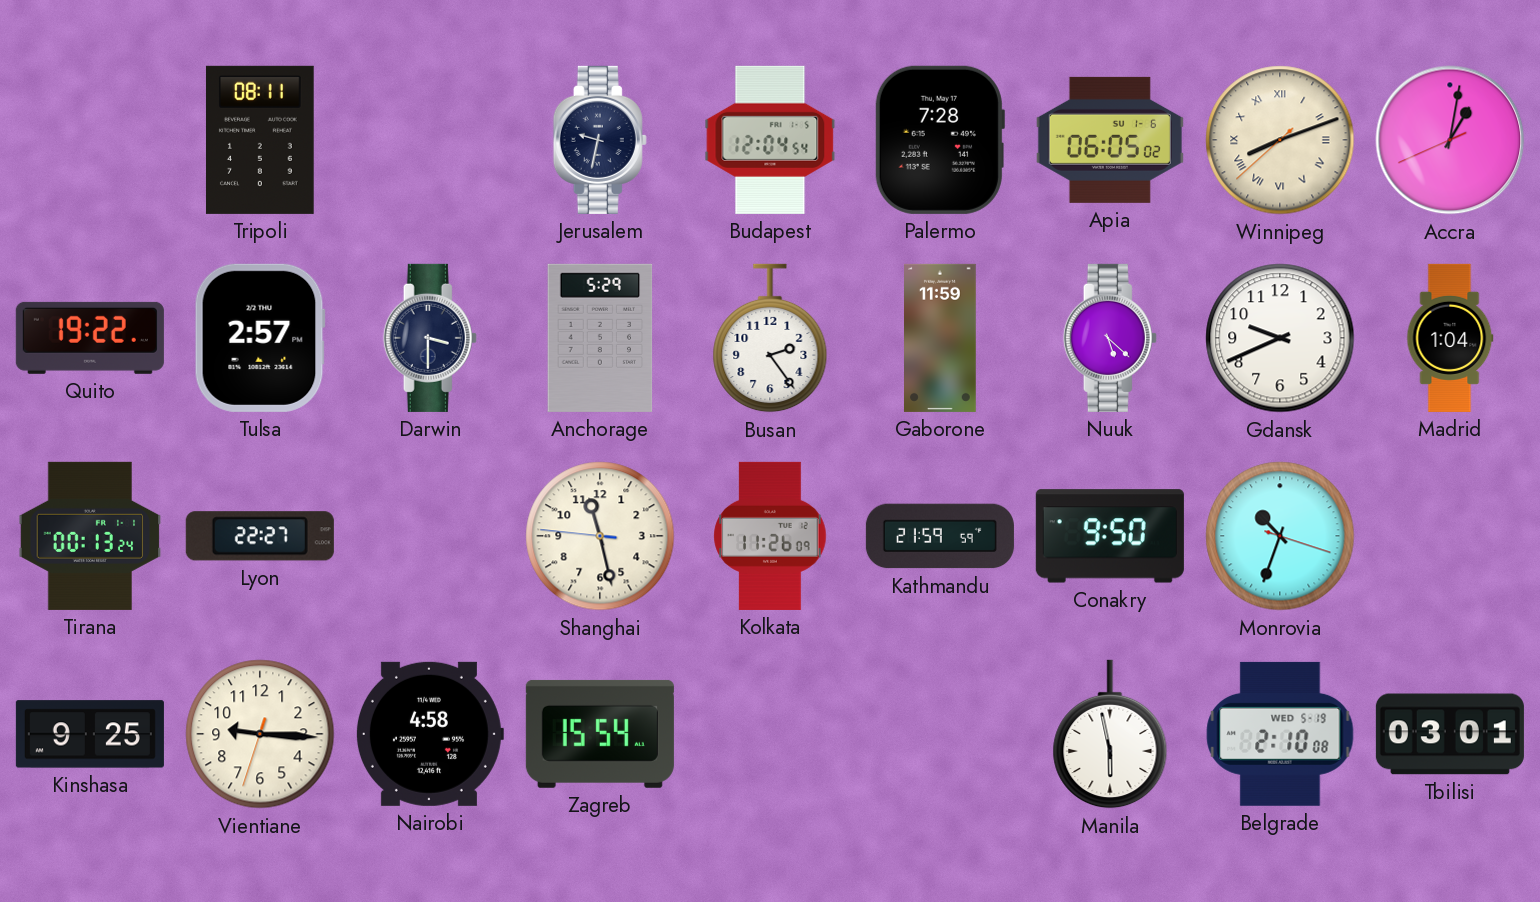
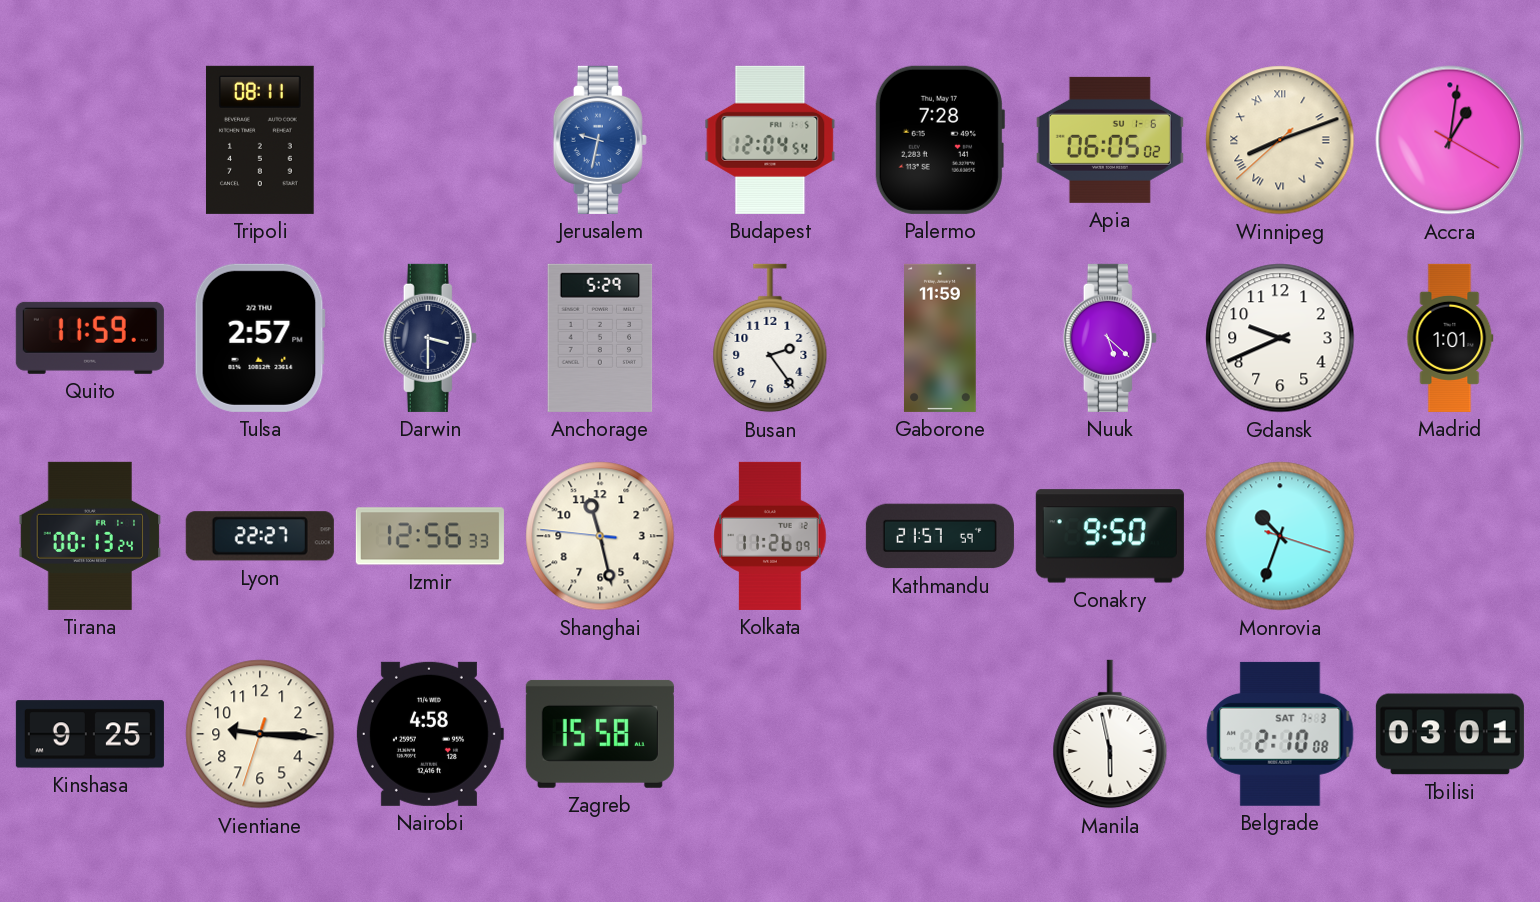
Jerusalem dial: navy -> blue (600, 140)
Accra: 1:01:41 -> 1:01:20 (1450, 140)
Quito: 19:22 -> 11:59 (90, 338)
Madrid: 1:04 -> 1:01 (1450, 338)
Izmir: none -> 12:56 (430, 536)
Kathmandu: 21:59 -> 21:57 (940, 536)
Zagreb: 15:54 -> 15:58 (600, 734)
Belgrade date: WED 5-19 -> SAT 7-3 (1280, 734)
